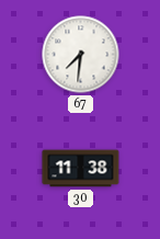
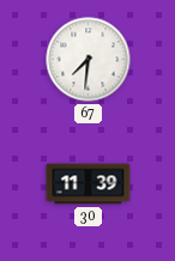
30: 11:38 -> 11:39 (89, 184)
